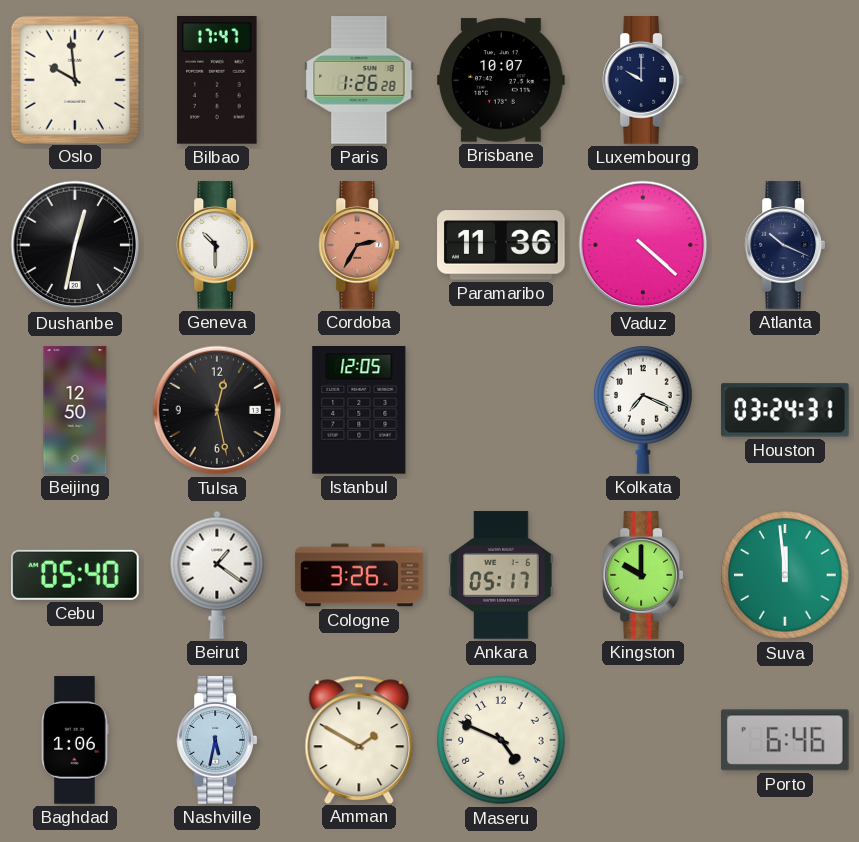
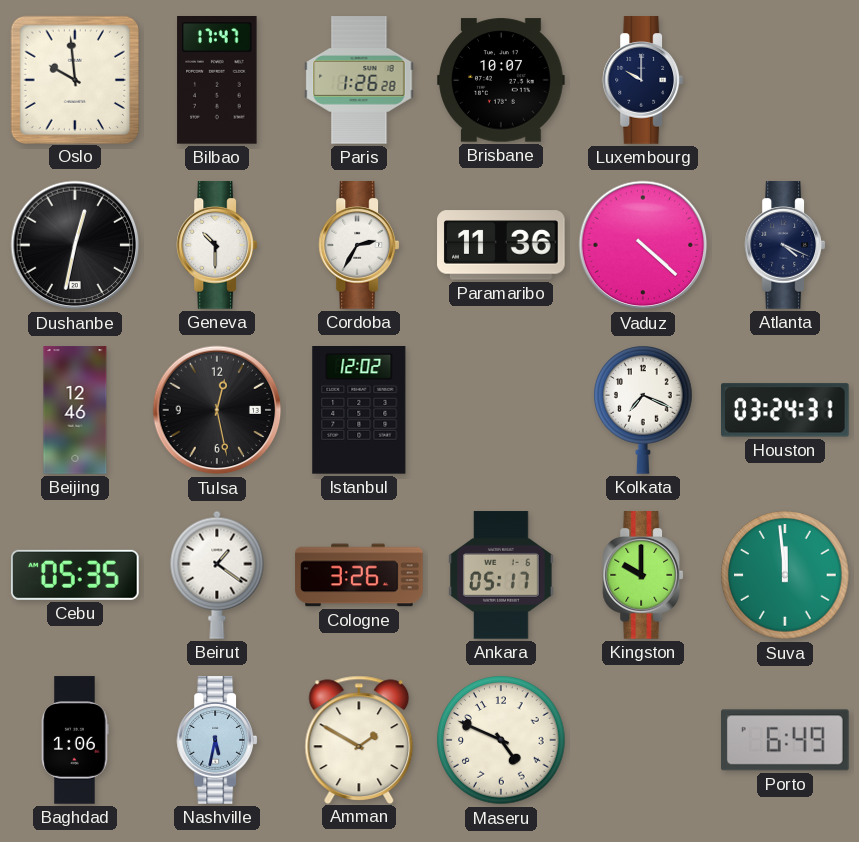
Cordoba dial: salmon -> white (359, 245)
Atlanta: 10:19 -> 4:19 (785, 245)
Beijing: 12:50 -> 12:46 (75, 410)
Istanbul: 12:05 -> 12:02 (359, 411)
Cebu: 05:40 -> 05:35 (76, 575)
Porto: 6:46 -> 6:49 (786, 740)
